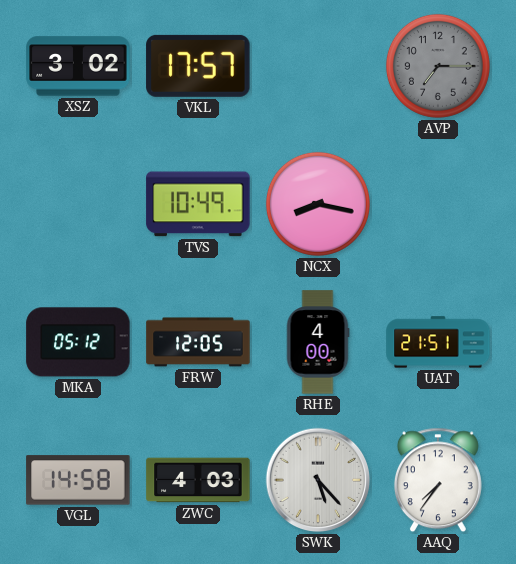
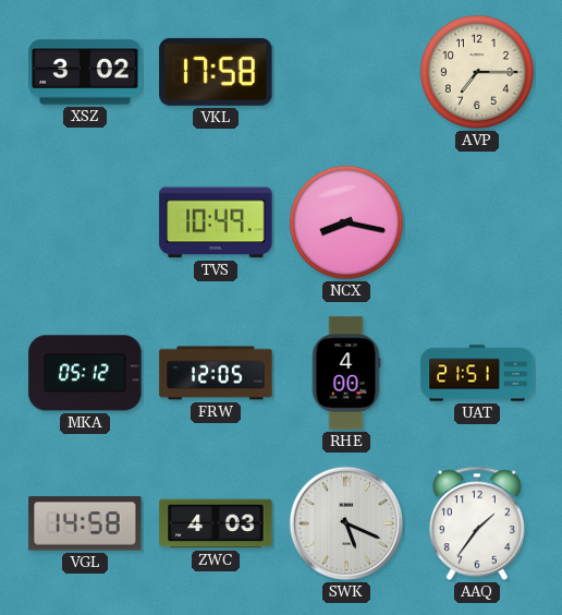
VKL: 17:57 -> 17:58 (216, 72)
AVP dial: grey -> cream (477, 72)
SWK: 5:23 -> 5:19 (346, 523)
AAQ: 7:36 -> 1:36 (477, 523)
